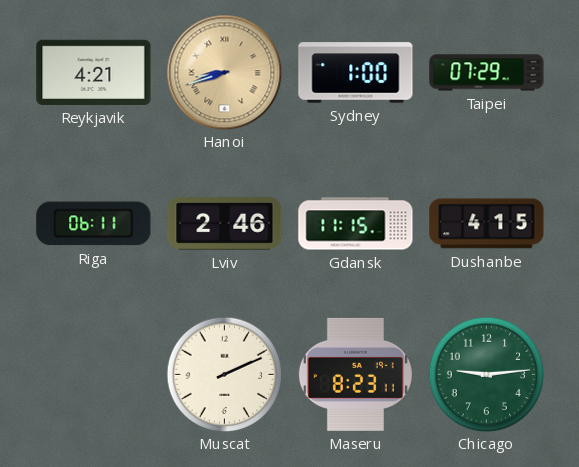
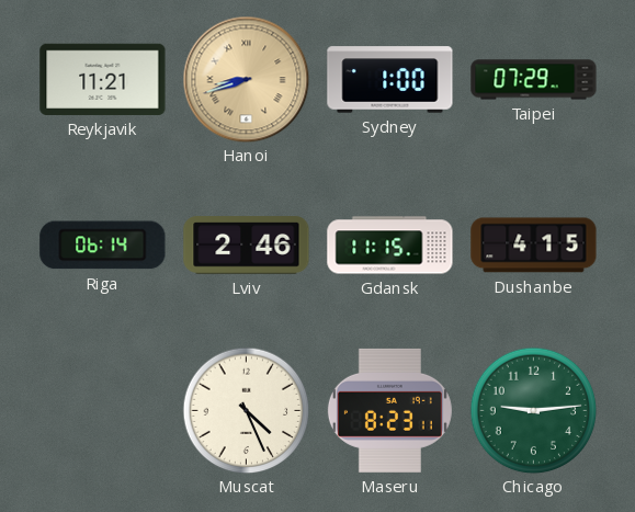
Reykjavik: 4:21 -> 11:21 (103, 79)
Riga: 06:11 -> 06:14 (103, 246)
Muscat: 2:11 -> 4:26 (246, 410)
